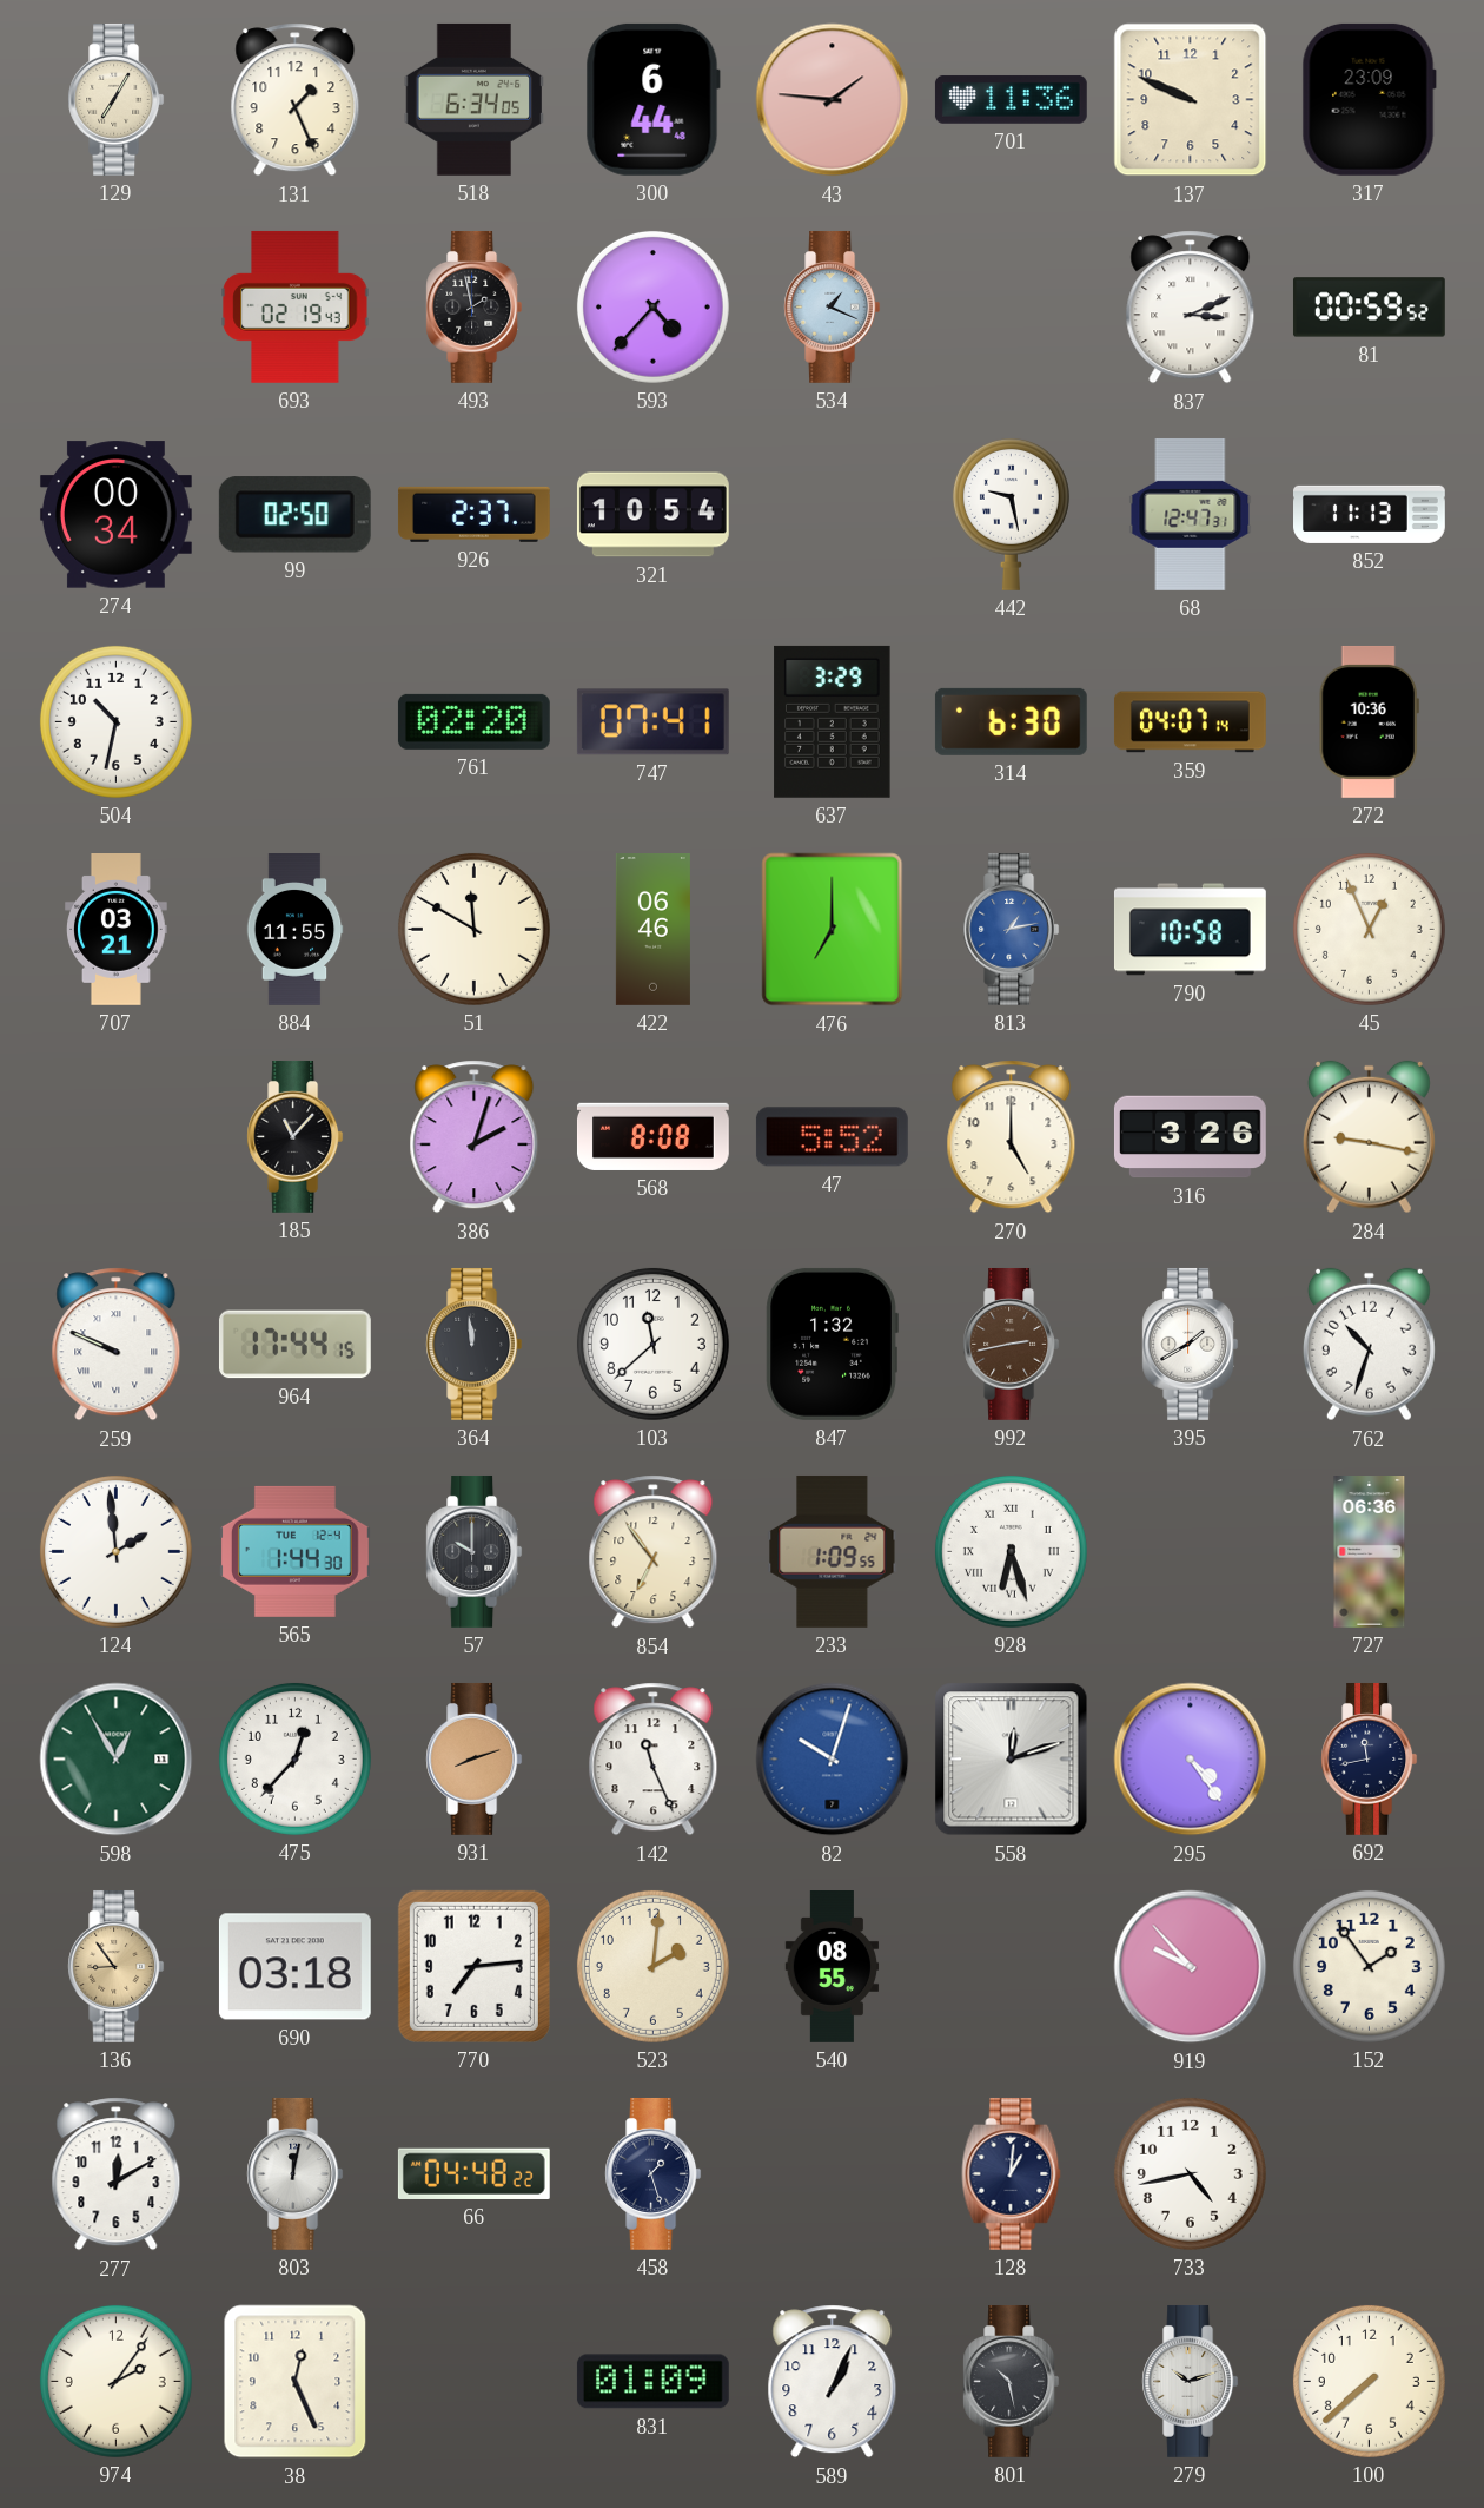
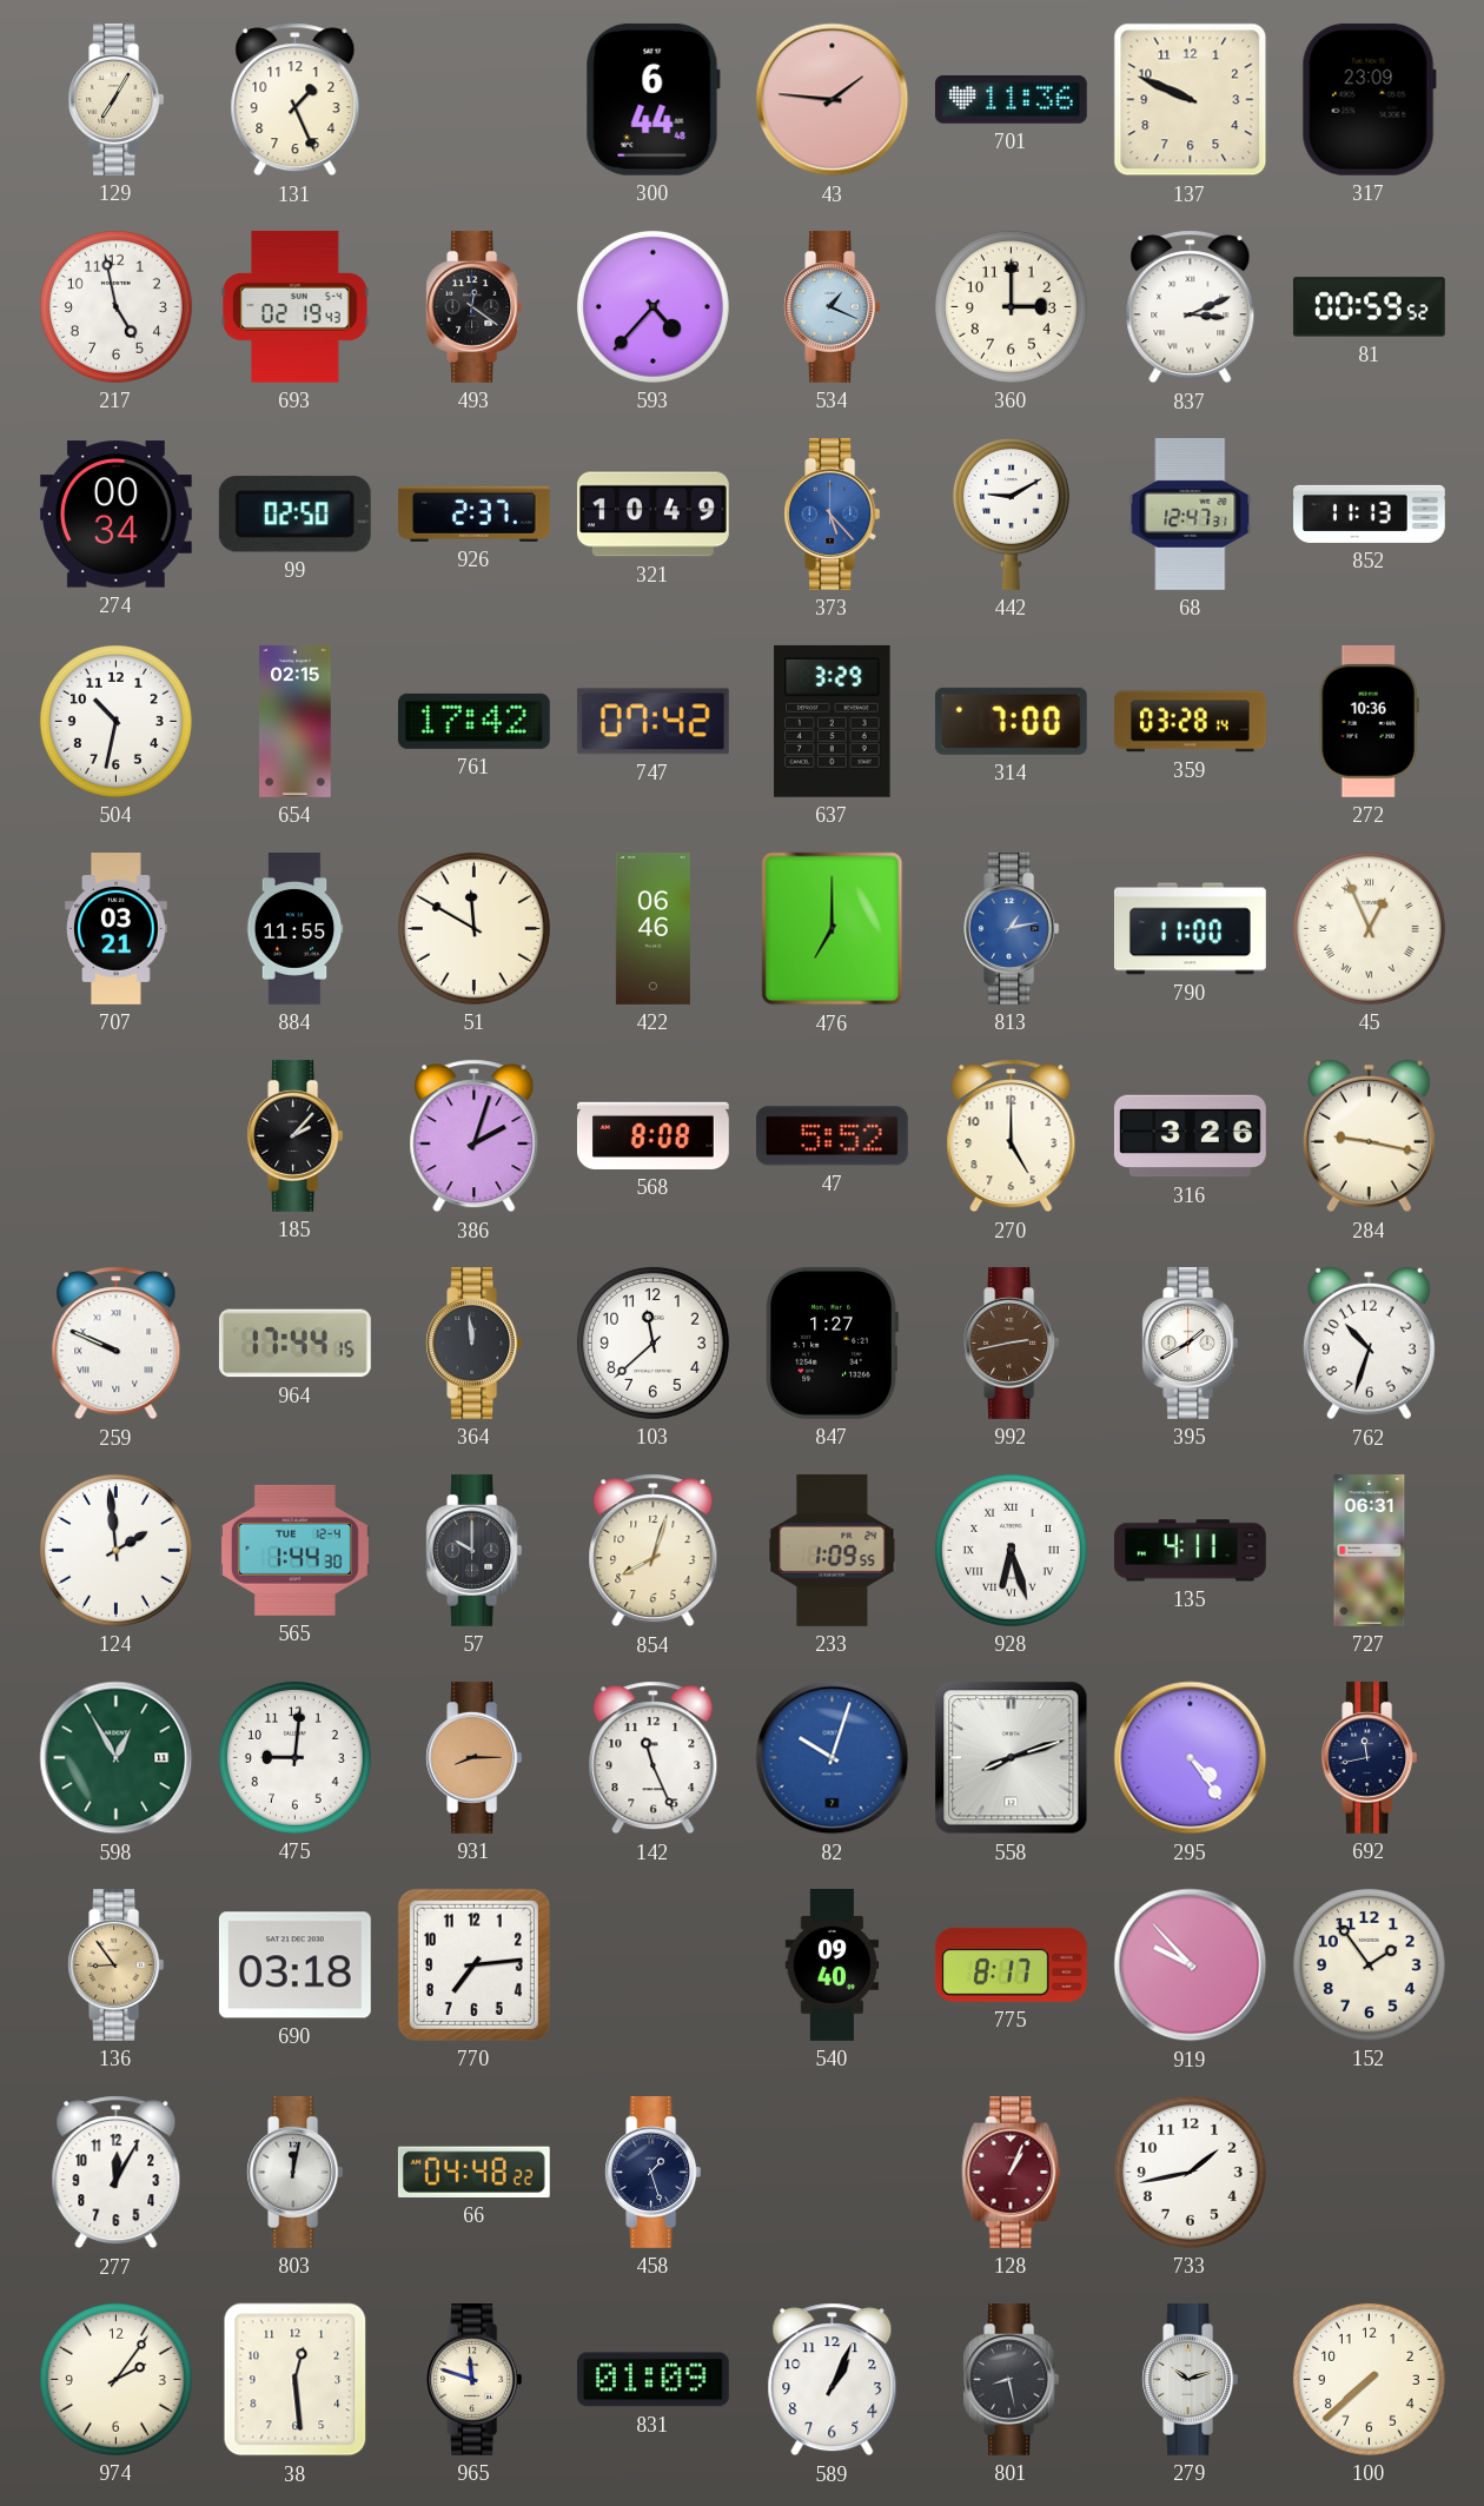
518: 6:34 -> none (475, 99)
217: none -> 4:58 (115, 306)
493: 1:58 -> 12:21 (475, 306)
360: none -> 3:00 (1011, 306)
321: 10:54 -> 10:49 (652, 515)
373: none -> 5:23 (833, 513)
442: 9:28 -> 9:10 (1011, 513)
654: none -> 02:15 (296, 722)
761: 02:20 -> 17:42 (473, 721)
747: 07:41 -> 07:42 (652, 722)
314: 6:30 -> 7:00 (1011, 721)
359: 04:07 -> 03:28 (1190, 722)
790: 10:58 -> 11:00 (1190, 929)
45 numerals: Arabic -> Roman (1369, 928)
185: 11:07 -> 2:07 (296, 1135)
847: 1:32 -> 1:27 (832, 1342)
854: 6:54 -> 8:03 (654, 1551)
135: none -> 4:11 (1190, 1551)
727: 06:36 -> 06:31 (1370, 1551)
475: 12:37 -> 9:01 (294, 1757)
931: 8:12 -> 8:15 (475, 1757)
558: 12:12 -> 8:12 (1012, 1758)
523: 2:01 -> none (652, 1966)
540: 08:55 -> 09:40 (833, 1965)
775: none -> 8:17 (1011, 1964)
277: 12:10 -> 12:05 (117, 2173)
128: 1:01 -> 1:04 (1012, 2172)
128 dial: navy -> burgundy (1012, 2172)
733: 4:43 -> 1:43 (1190, 2172)
38: 12:26 -> 12:29 (296, 2380)
965: none -> 11:48 (475, 2379)
801: 10:28 -> 8:28 (1012, 2379)
